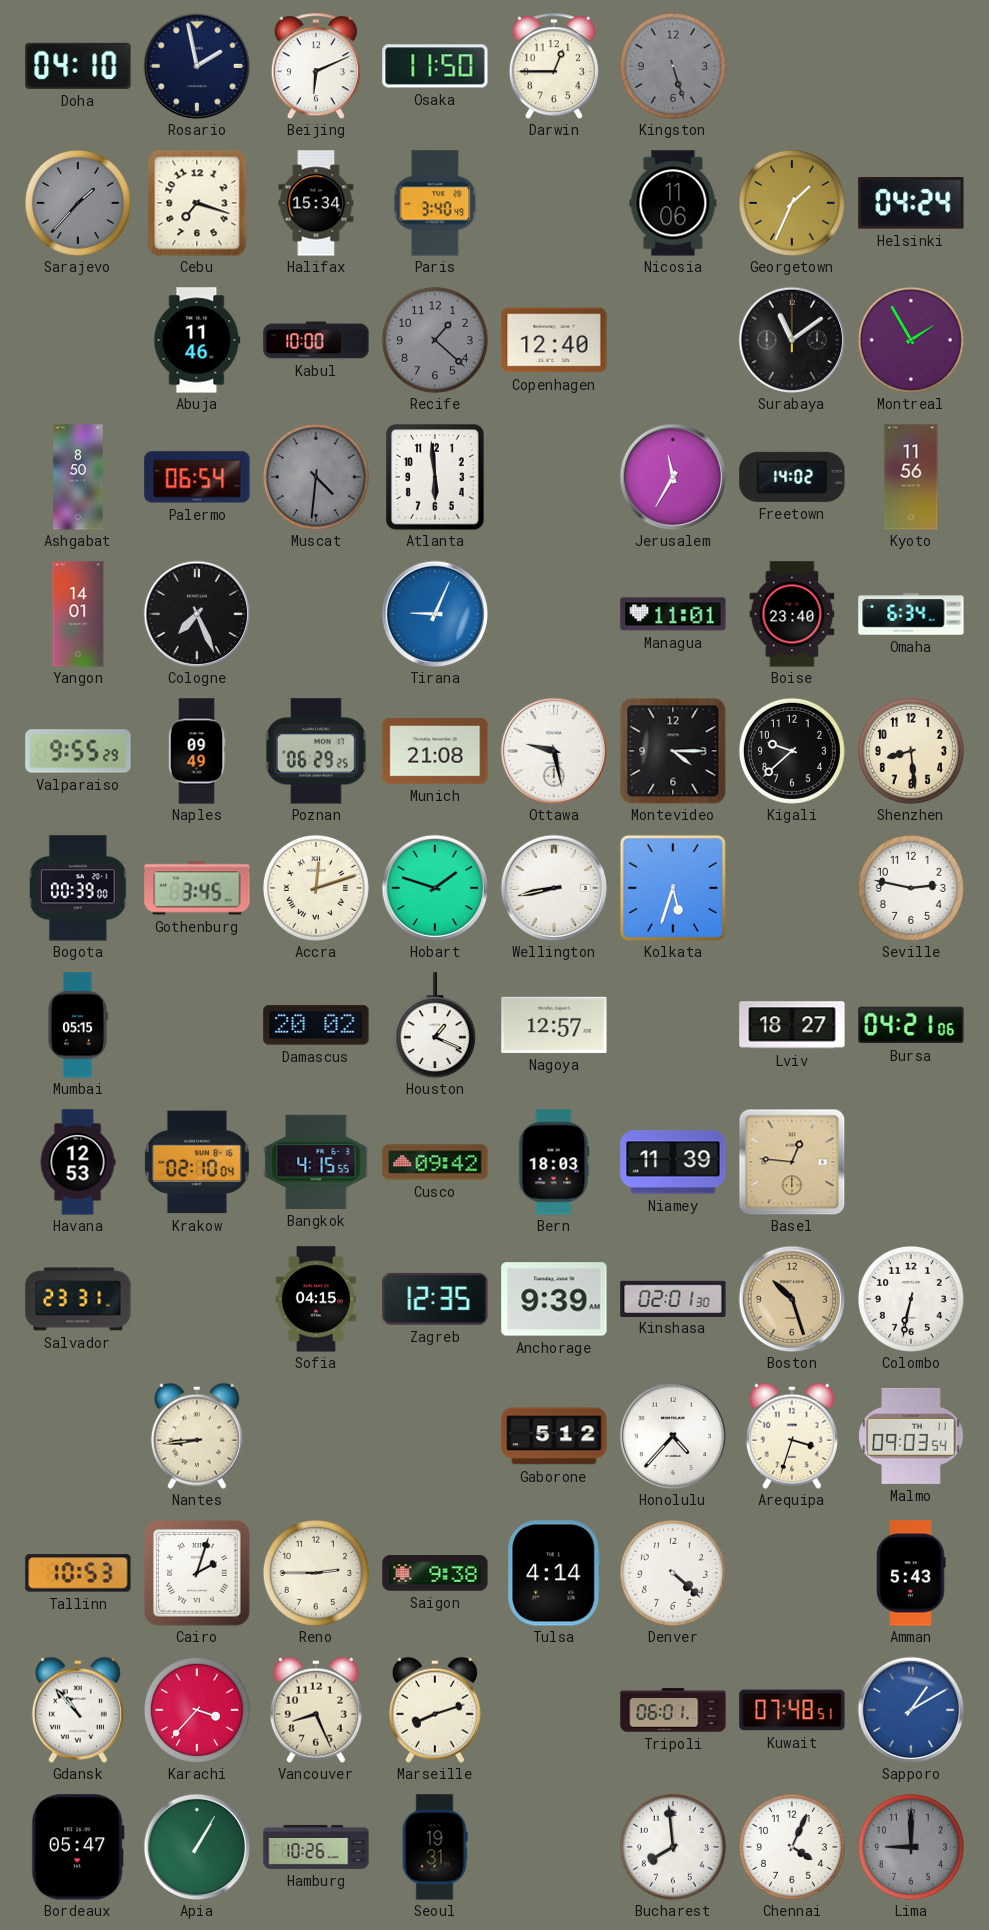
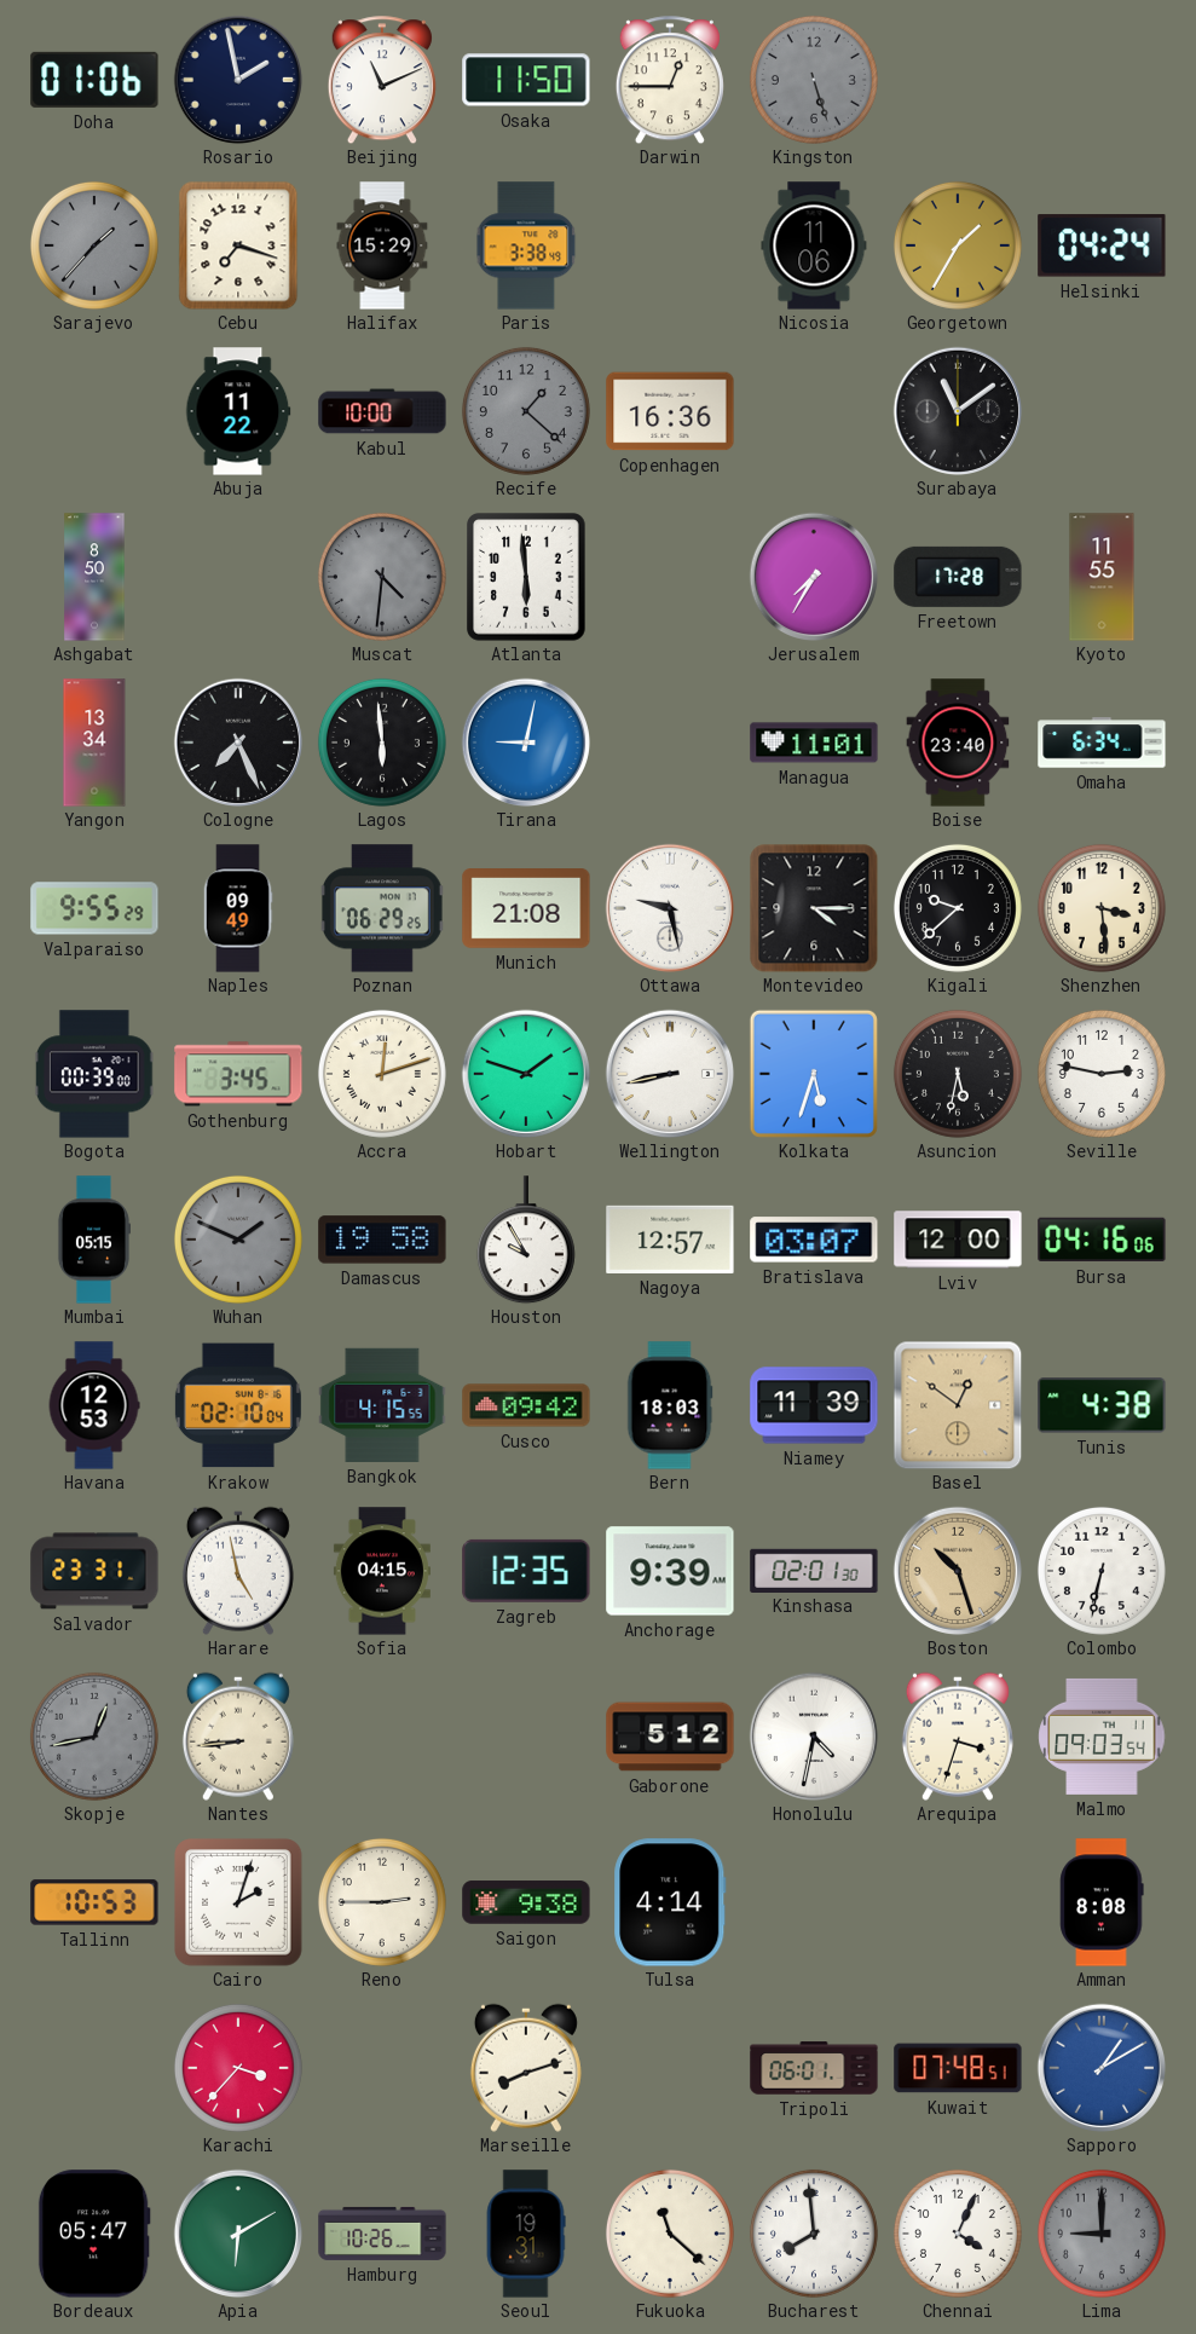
Doha: 04:10 -> 01:06 (94, 80)
Beijing: 6:11 -> 11:11 (382, 80)
Halifax: 15:34 -> 15:29 (382, 245)
Paris: 3:40 -> 3:38 (526, 245)
Georgetown: 1:34 -> 1:35 (958, 245)
Abuja: 11:46 -> 11:22 (238, 411)
Copenhagen: 12:40 -> 16:36 (670, 411)
Montreal: 1:55 -> none (911, 340)
Palermo: 06:54 -> none (197, 477)
Jerusalem: 11:35 -> 7:35 (814, 577)
Freetown: 14:02 -> 17:28 (958, 577)
Kyoto: 11:56 -> 11:55 (1102, 577)
Yangon: 14:01 -> 13:34 (94, 743)
Lagos: none -> 5:59 (382, 743)
Tirana: 9:04 -> 9:02 (526, 743)
Shenzhen: 8:29 -> 3:29 (1102, 908)
Asuncion: none -> 5:32 (958, 1074)
Wuhan: none -> 1:49 (238, 1240)
Damascus: 20:02 -> 19:58 (382, 1240)
Houston: 1:19 -> 9:55 (526, 1240)
Bratislava: none -> 03:07 (814, 1240)
Lviv: 18:27 -> 12:00 (958, 1240)
Bursa: 04:21 -> 04:16 (1102, 1240)
Basel: 12:46 -> 12:51 (958, 1405)
Tunis: none -> 4:38 (1102, 1405)
Harare: none -> 4:58 (238, 1571)
Skopje: none -> 12:43 (94, 1737)
Honolulu: 4:37 -> 4:32 (814, 1737)
Denver: 4:22 -> none (673, 1573)
Amman: 5:43 -> 8:08 (1102, 1902)
Gdansk: 10:53 -> none (78, 1710)
Vancouver: 8:26 -> none (316, 1710)
Apia: 1:05 -> 6:10 (238, 2234)
Fukuoka: none -> 11:22 (670, 2234)
